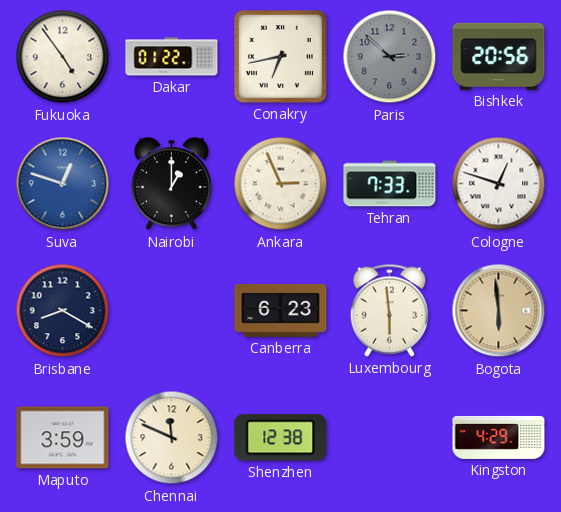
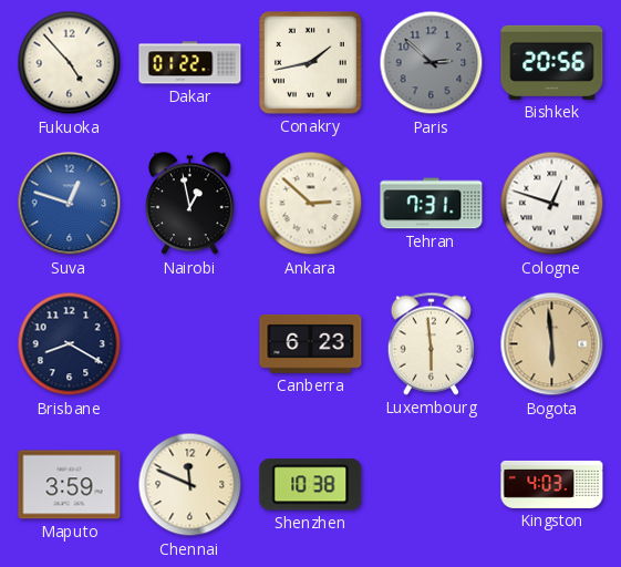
Fukuoka: 4:54 -> 4:53 (70, 63)
Conakry: 6:43 -> 1:43 (310, 62)
Nairobi: 1:00 -> 12:58 (190, 204)
Ankara: 2:56 -> 2:52 (311, 204)
Tehran: 7:33 -> 7:31 (432, 204)
Shenzhen: 12:38 -> 10:38 (311, 485)
Kingston: 4:29 -> 4:03 (552, 484)
